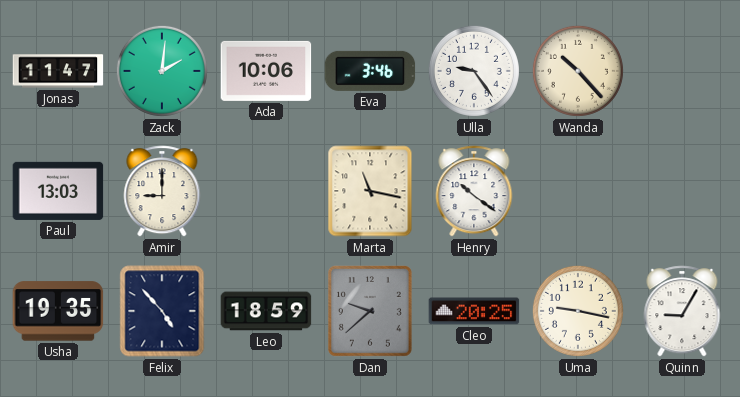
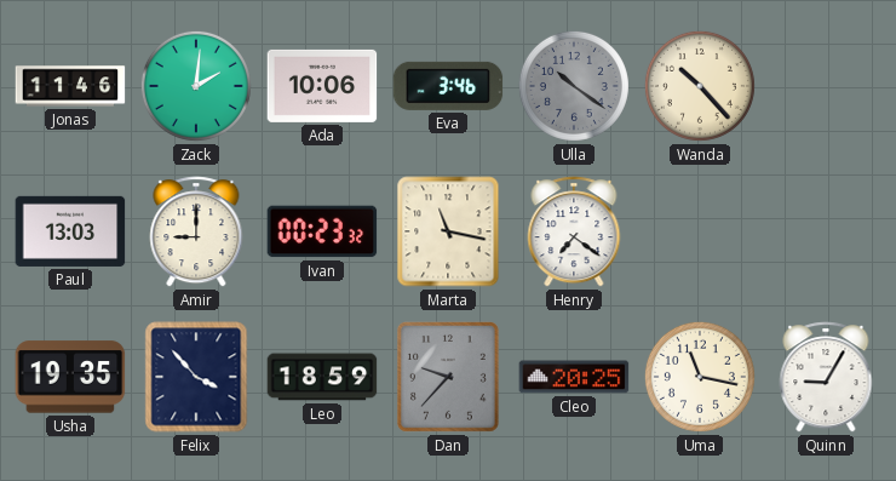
Jonas: 11:47 -> 11:46 (70, 86)
Ulla: 9:24 -> 10:21 (574, 86)
Ulla dial: white -> grey (574, 86)
Ivan: none -> 00:23 (322, 231)
Henry: 10:21 -> 7:21 (574, 231)
Felix: 4:53 -> 3:53 (196, 377)
Dan: 9:38 -> 9:37 (448, 377)
Uma: 9:17 -> 11:17 (700, 377)
